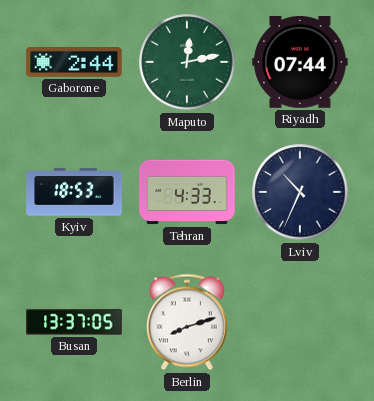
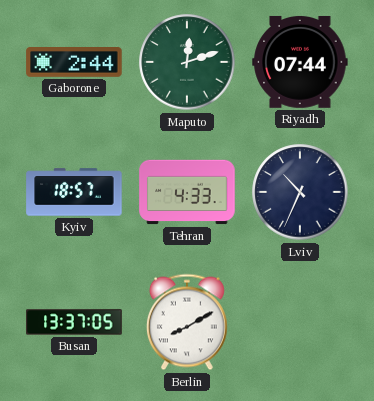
Maputo: 12:13 -> 12:12 (187, 62)
Kyiv: 18:53 -> 18:57 (74, 192)
Berlin: 8:12 -> 8:10 (187, 322)
